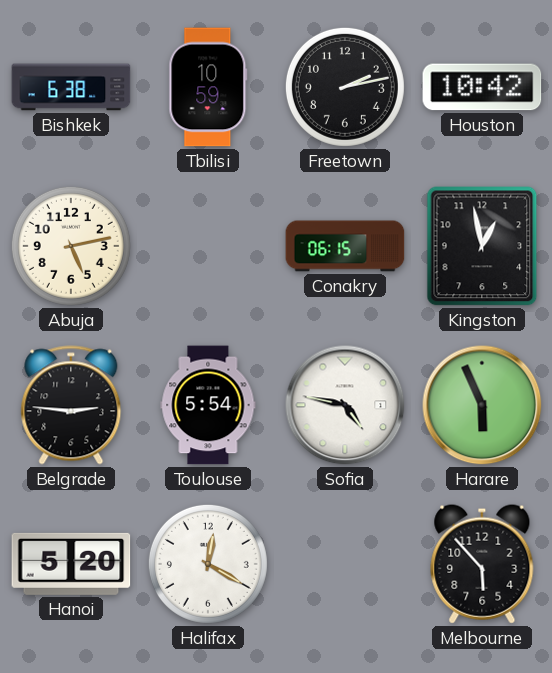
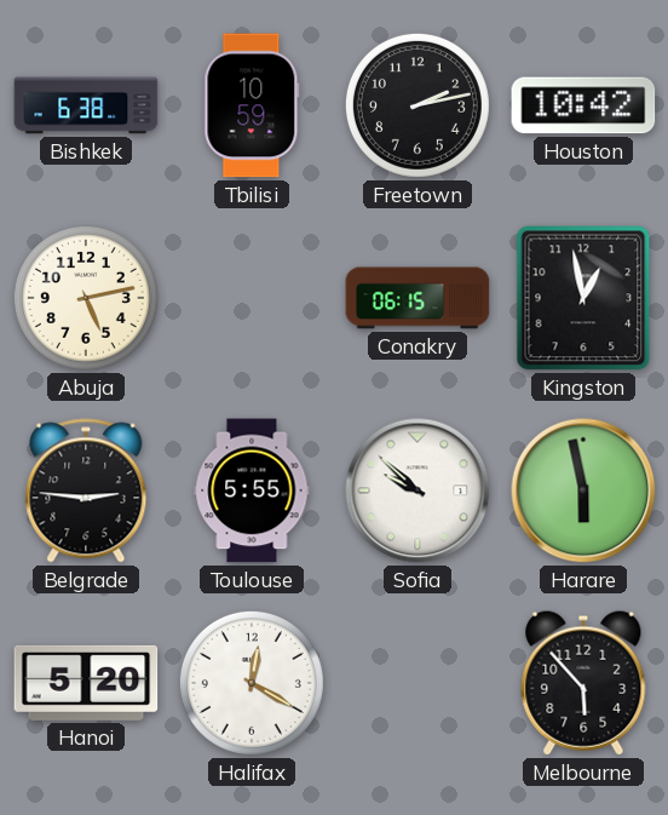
Toulouse: 5:54 -> 5:55 (252, 490)
Sofia: 4:47 -> 9:52 (417, 490)
Harare: 5:56 -> 5:58 (583, 490)
